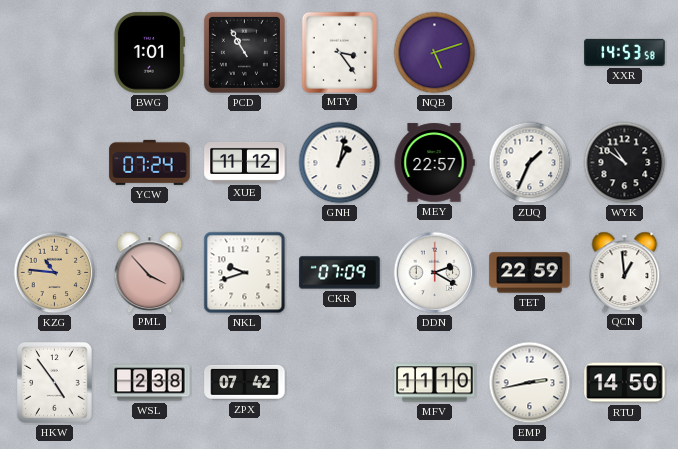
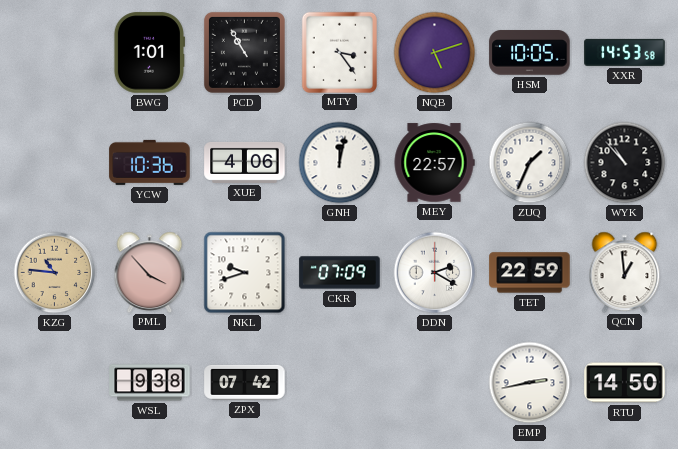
HSM: none -> 10:05 (530, 53)
YCW: 07:24 -> 10:36 (150, 162)
XUE: 11:12 -> 4:06 (245, 162)
GNH: 1:02 -> 12:02 (340, 163)
WYK: 10:51 -> 10:53 (625, 163)
HKW: 4:54 -> none (55, 383)
WSL: 2:38 -> 9:38 (150, 383)
MFV: 11:10 -> none (435, 383)
